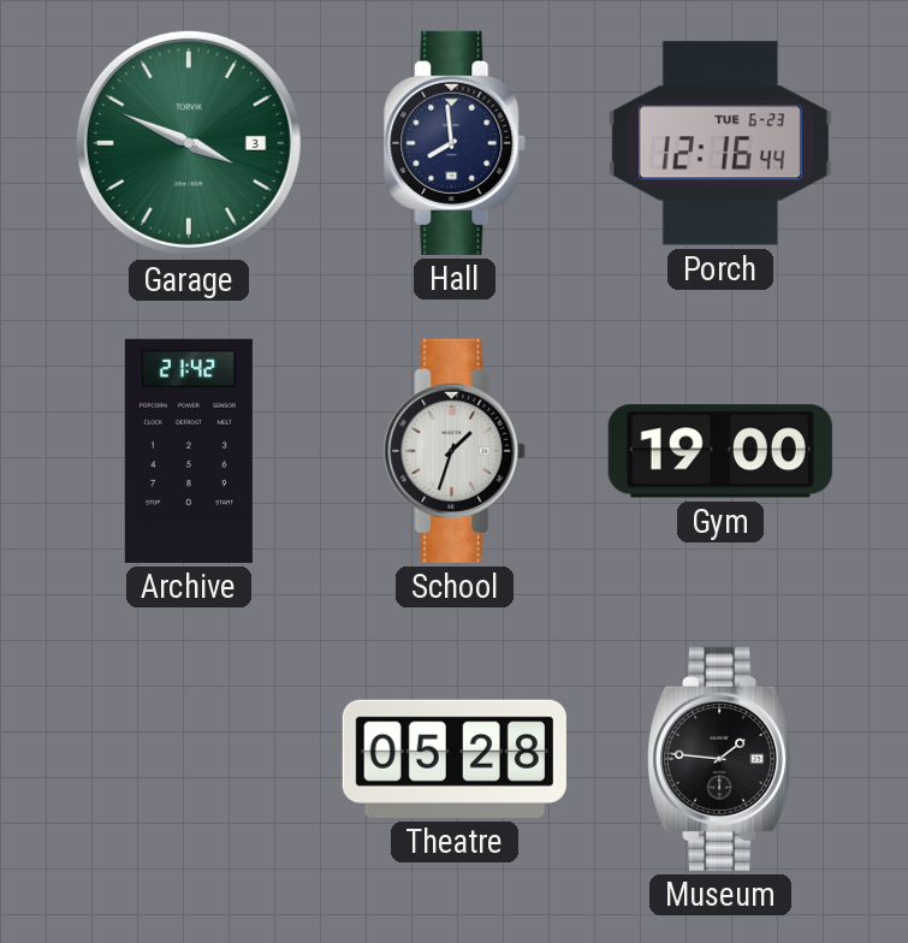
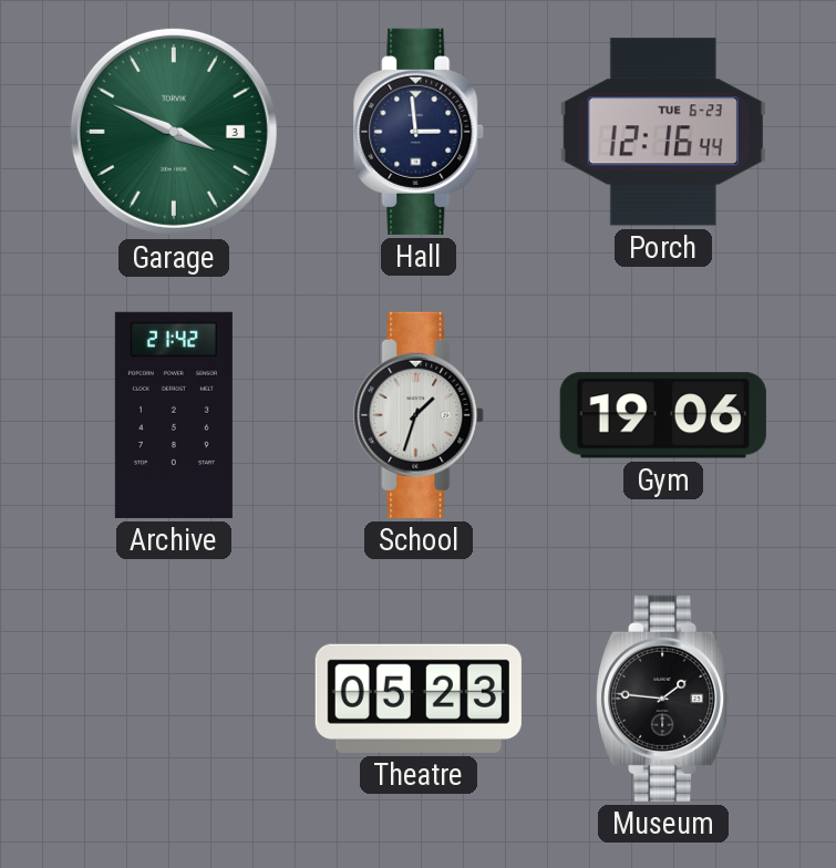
Hall: 7:59 -> 2:59 (420, 132)
Gym: 19:00 -> 19:06 (663, 415)
Theatre: 05:28 -> 05:23 (419, 699)
